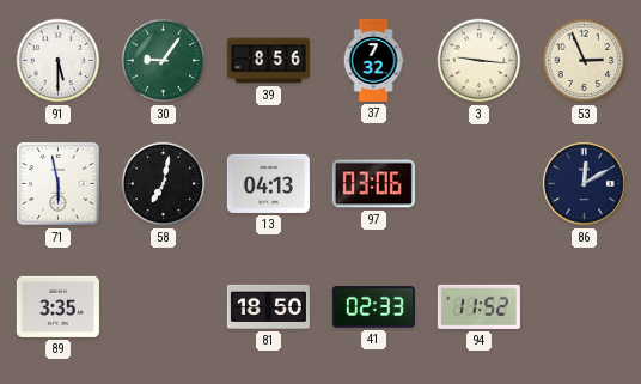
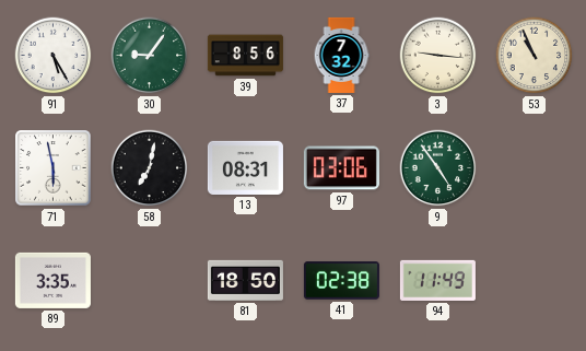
91: 5:30 -> 5:25 (54, 56)
53: 2:56 -> 10:56 (535, 56)
13: 04:13 -> 08:31 (245, 167)
9: none -> 4:54 (438, 168)
86: 12:10 -> none (584, 183)
41: 02:33 -> 02:38 (341, 281)
94: 11:52 -> 11:49 (437, 280)
